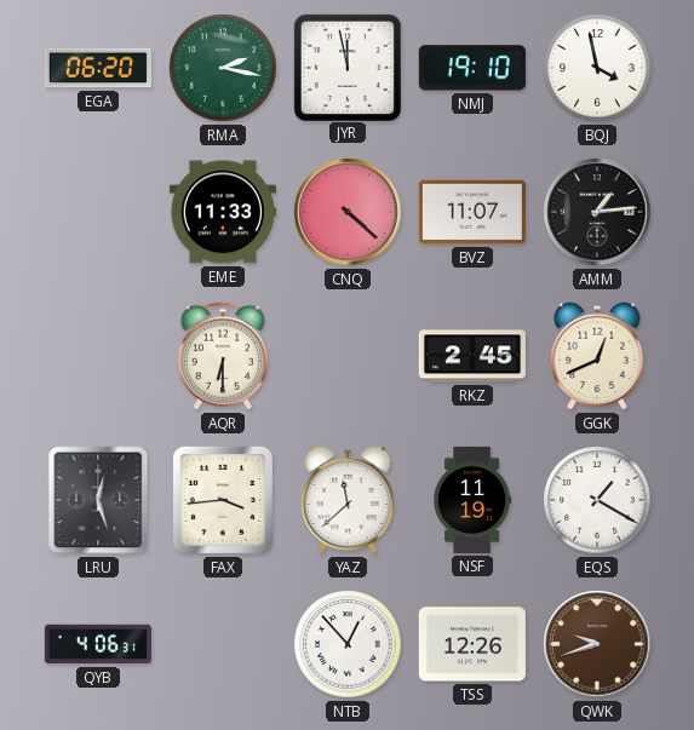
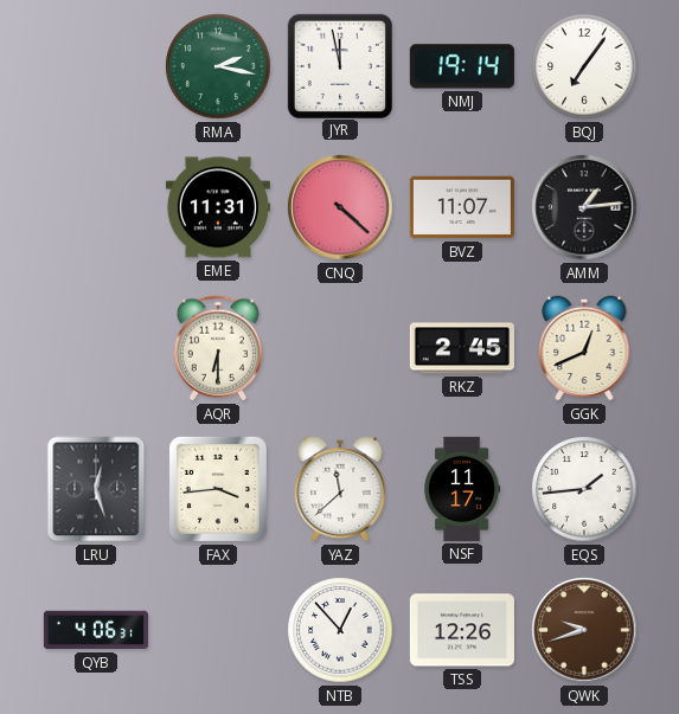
EGA: 06:20 -> none (98, 68)
NMJ: 19:10 -> 19:14 (462, 66)
BQJ: 3:58 -> 7:06 (584, 66)
EME: 11:33 -> 11:31 (218, 207)
NSF: 11:19 -> 11:17 (463, 489)
EQS: 1:20 -> 1:44 (584, 489)
